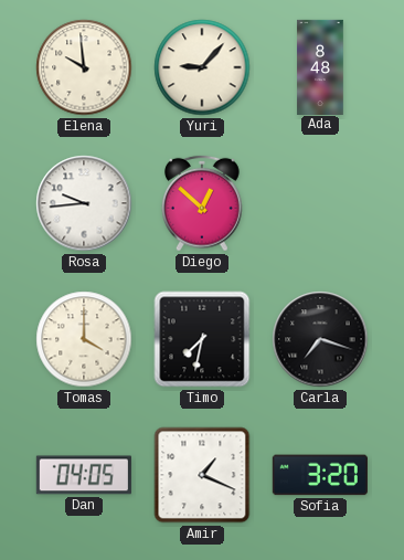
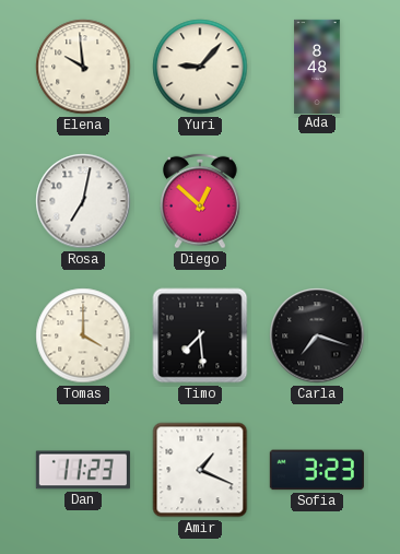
Rosa: 9:44 -> 7:02 (83, 201)
Timo: 7:32 -> 7:29 (200, 335)
Dan: 04:05 -> 11:23 (83, 470)
Sofia: 3:20 -> 3:23 (317, 470)
